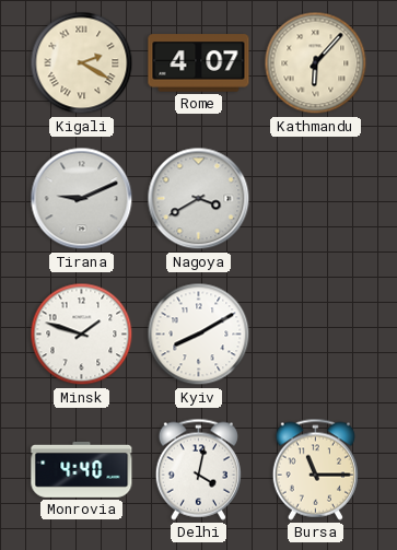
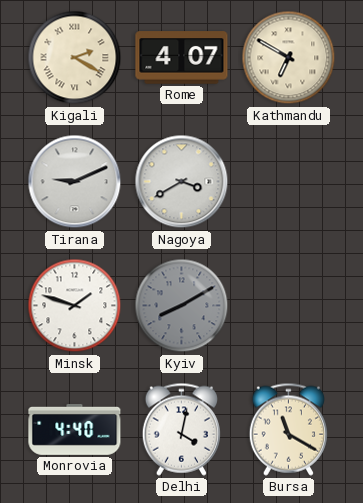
Kathmandu: 6:07 -> 6:50 (289, 58)
Kyiv dial: white -> grey (182, 306)
Bursa: 11:15 -> 11:20 (288, 429)
